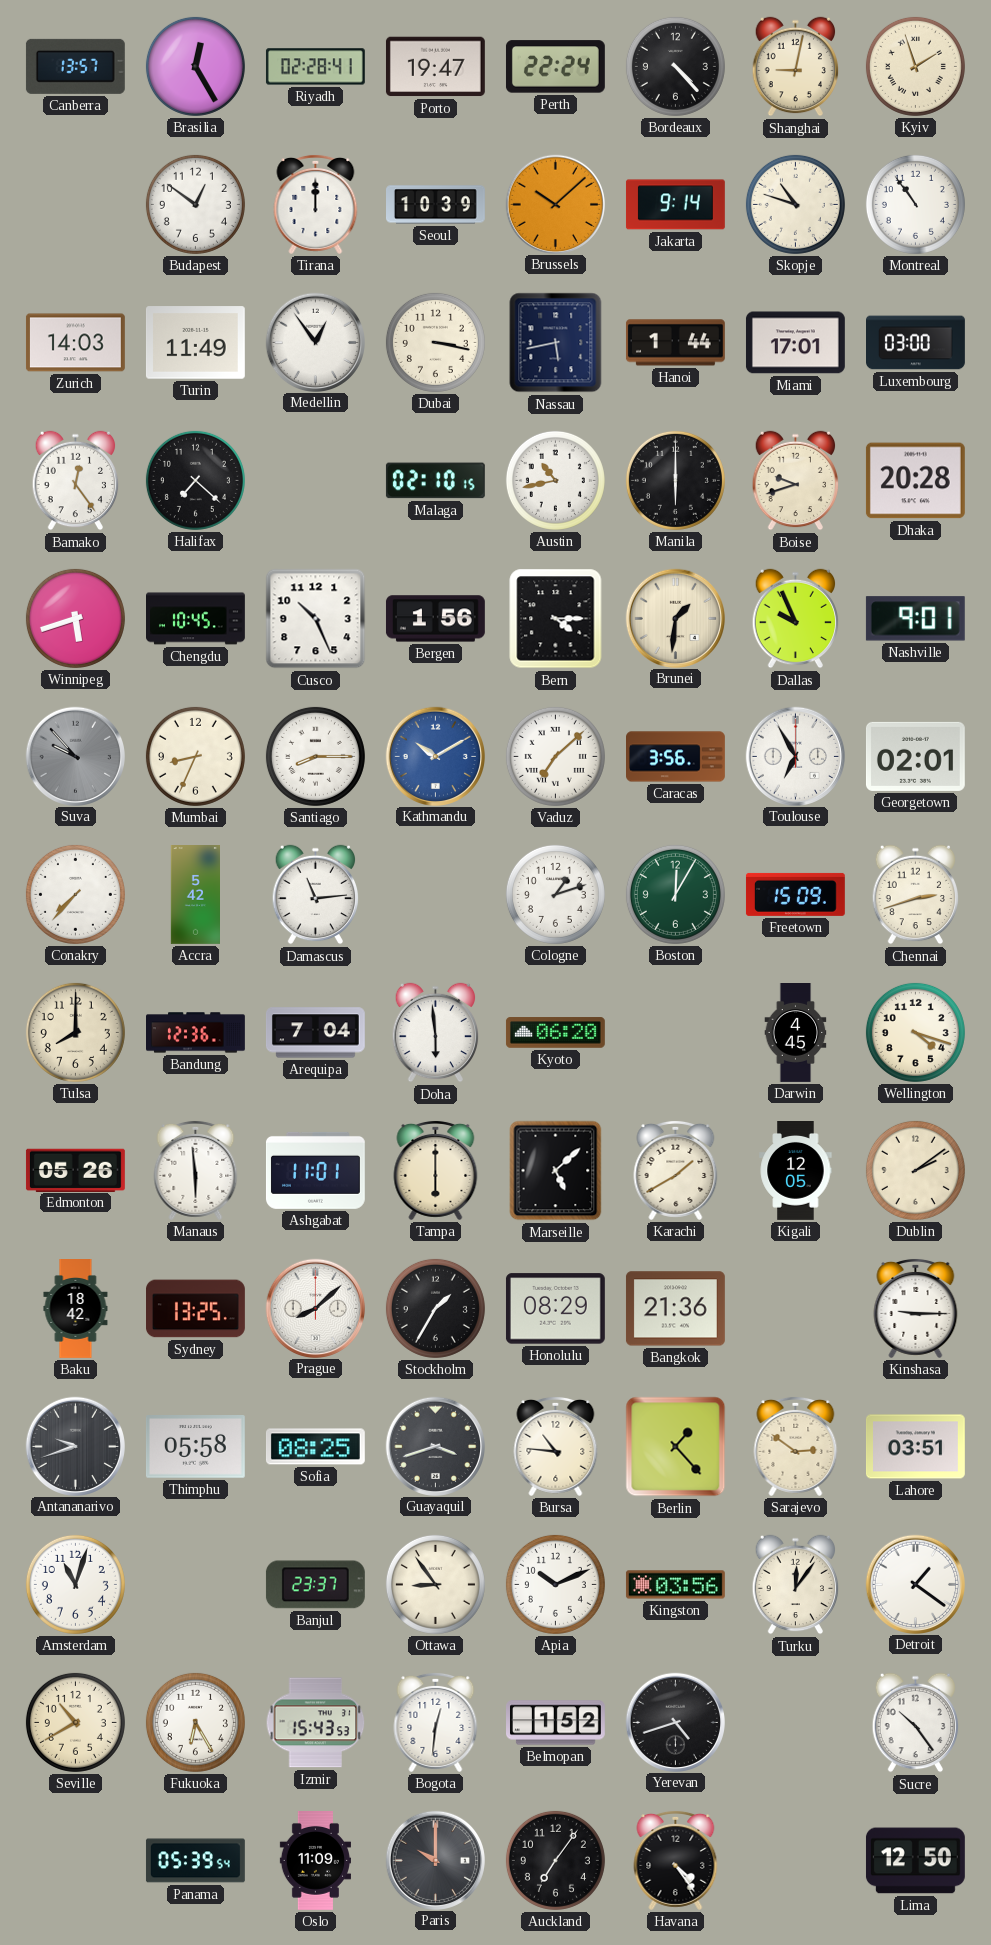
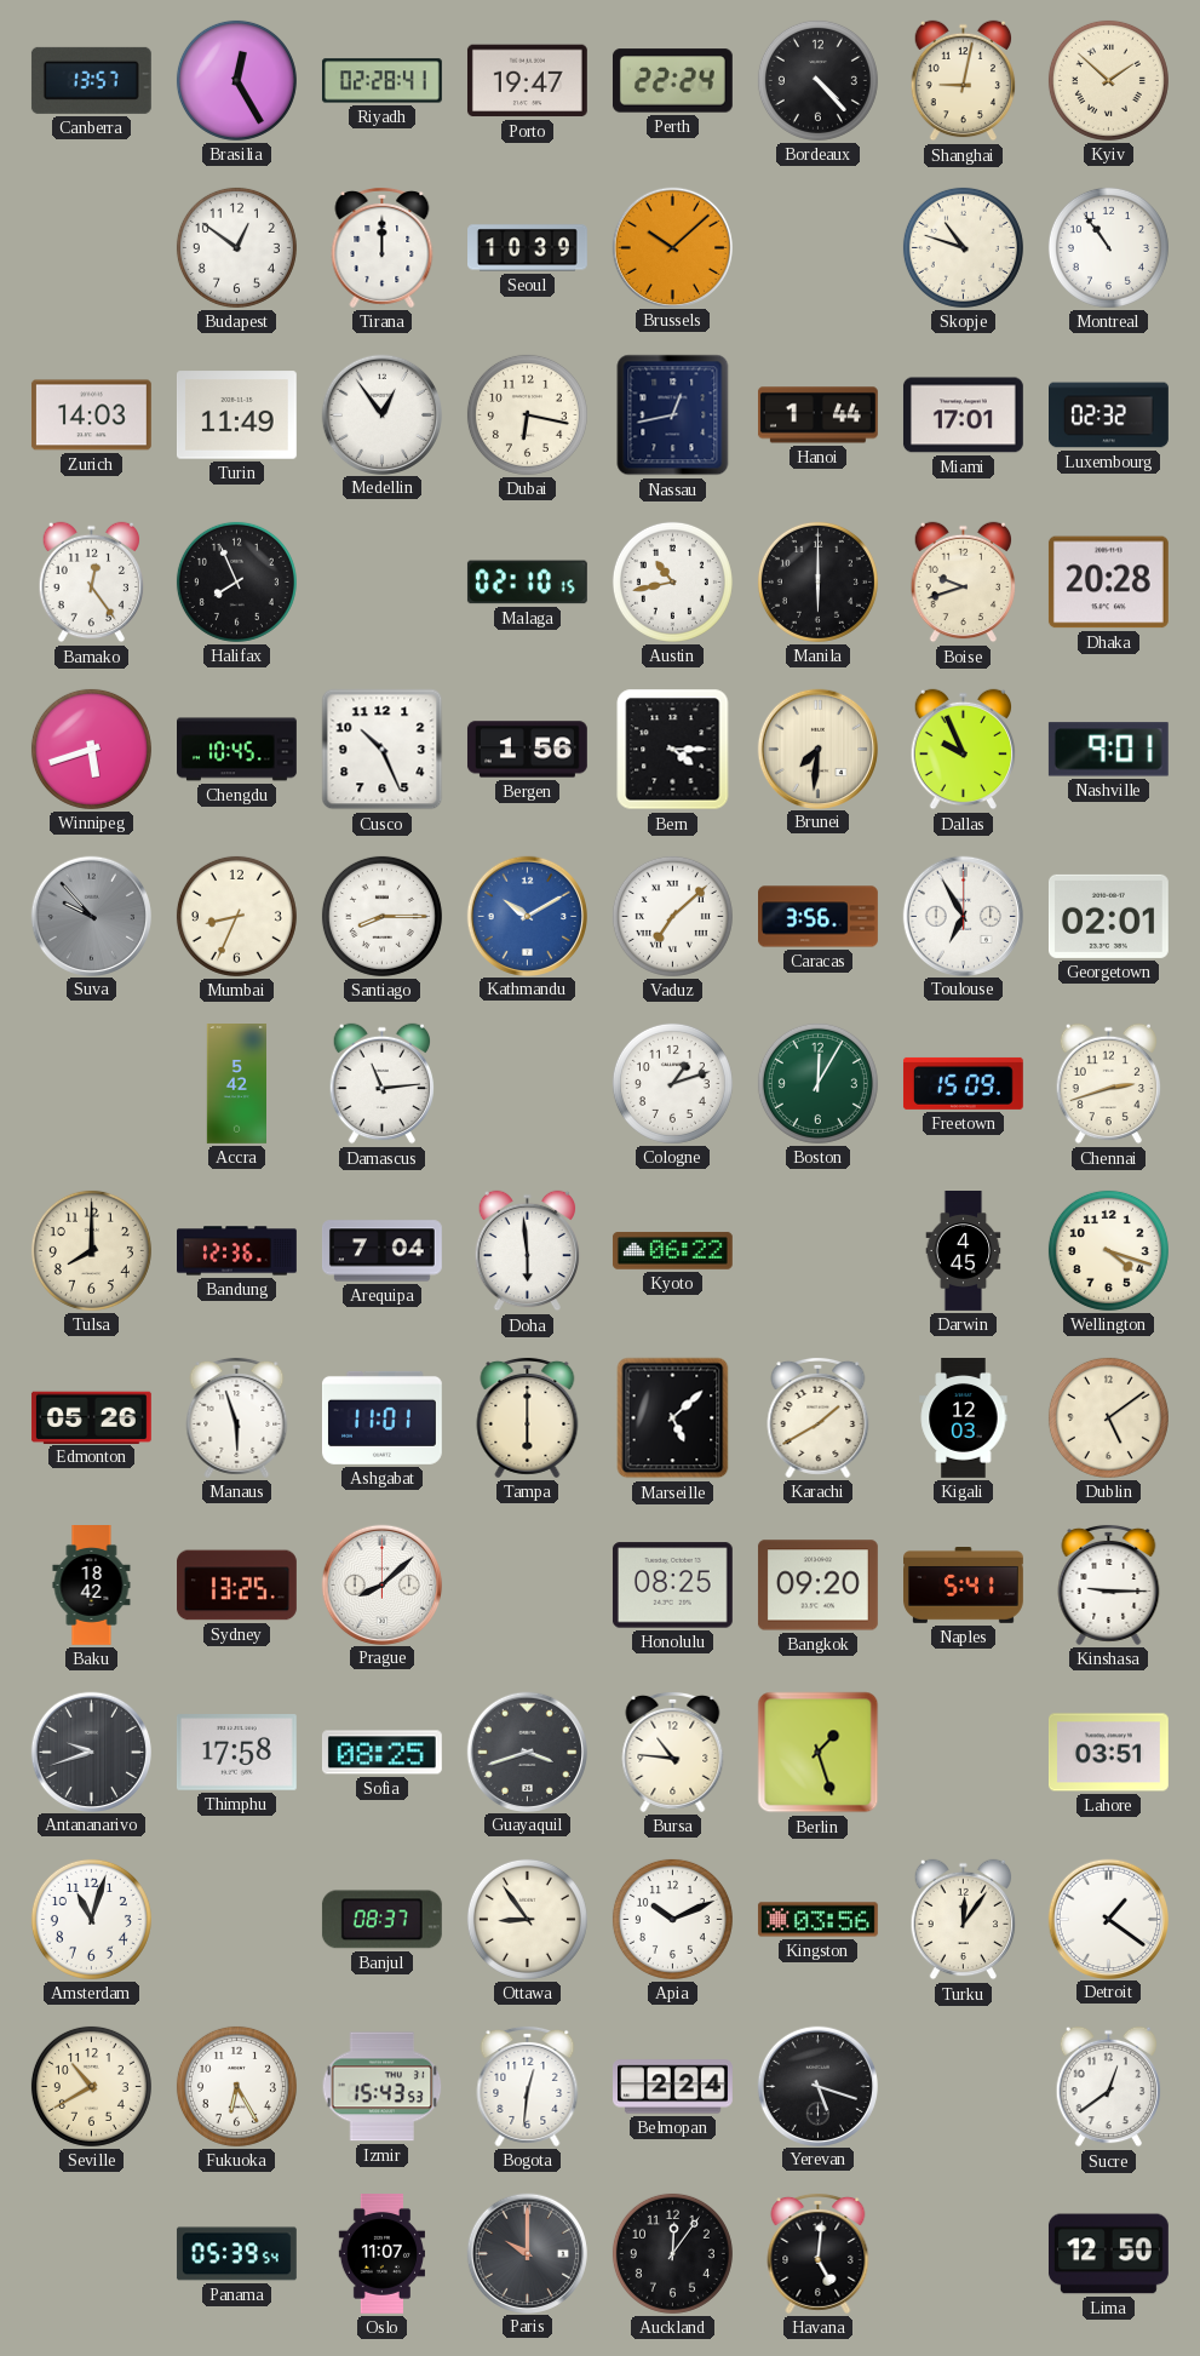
Kyiv: 1:57 -> 1:52 (1108, 80)
Jakarta: 9:14 -> none (675, 205)
Dubai: 3:17 -> 6:17 (527, 414)
Nassau: 5:43 -> 12:43 (673, 415)
Luxembourg: 03:00 -> 02:32 (1109, 415)
Halifax: 7:22 -> 7:56 (236, 581)
Brunei: 1:31 -> 7:31 (817, 749)
Conakry: 7:37 -> none (75, 894)
Kyoto: 06:20 -> 06:22 (672, 1251)
Manaus: 5:59 -> 5:57 (237, 1417)
Kigali: 12:05 -> 12:03 (964, 1418)
Dublin: 2:09 -> 5:09 (1108, 1417)
Stockholm: 1:35 -> none (435, 1308)
Honolulu: 08:29 -> 08:25 (672, 1586)
Bangkok: 21:36 -> 09:20 (817, 1586)
Naples: none -> 5:41 (964, 1586)
Thimphu: 05:58 -> 17:58 (236, 1753)
Berlin: 1:23 -> 1:27 (819, 1753)
Sarajevo: 2:51 -> none (796, 1446)
Banjul: 23:37 -> 08:37 (381, 1920)
Belmopan: 1:52 -> 2:24 (673, 2087)
Yerevan: 4:42 -> 5:18 (817, 2086)
Sucre: 10:24 -> 12:39 (1109, 2087)
Oslo: 11:09 -> 11:07 (381, 2254)
Auckland: 7:06 -> 12:06 (672, 2253)
Havana: 4:24 -> 5:01 (819, 2253)
